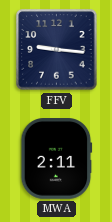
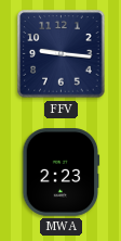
MWA: 2:11 -> 2:23 (62, 173)
